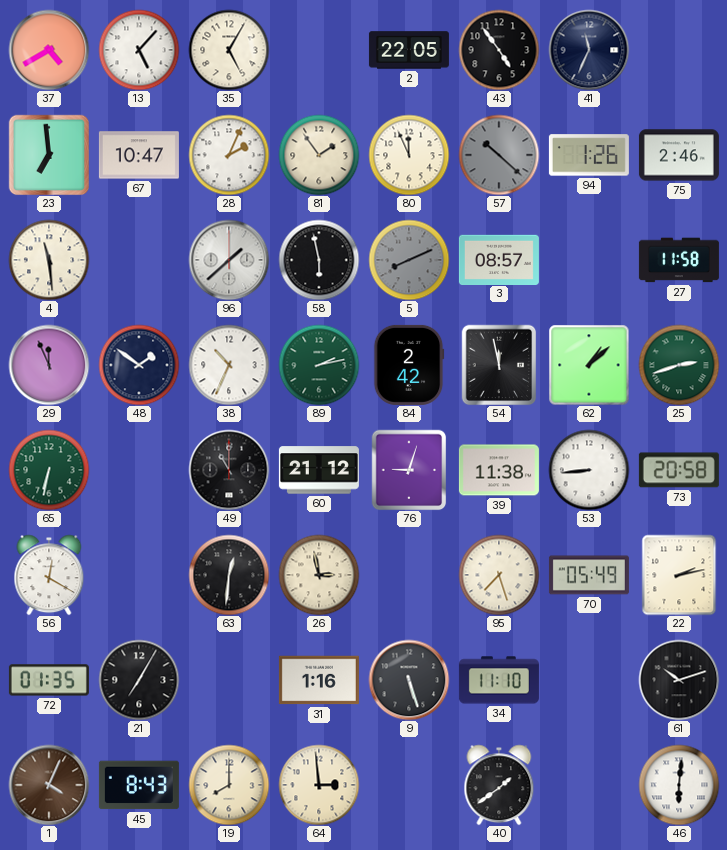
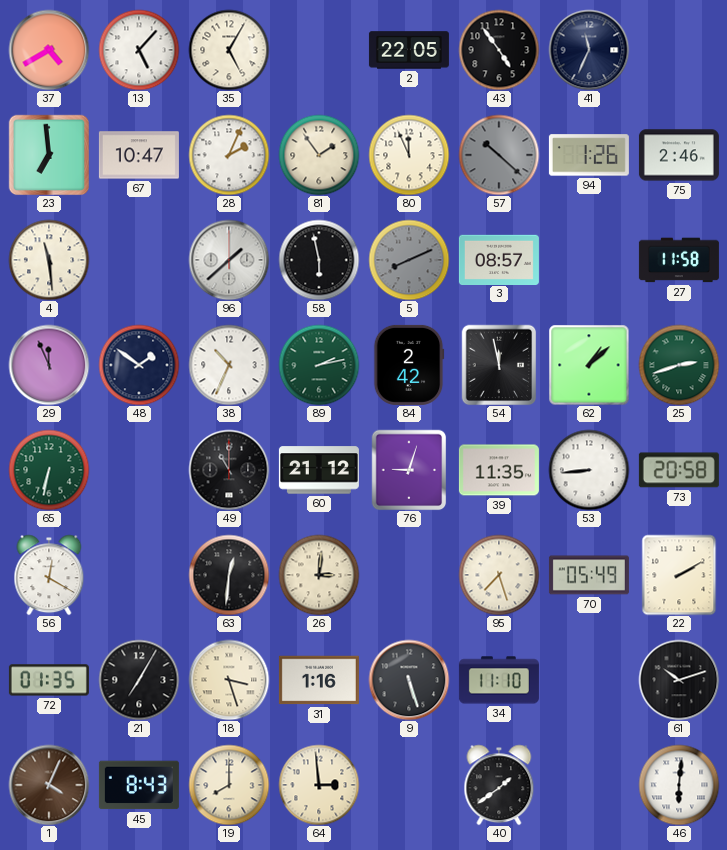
39: 11:38 -> 11:35 (499, 470)
26: 2:58 -> 3:01 (319, 575)
22: 2:13 -> 2:10 (679, 575)
18: none -> 3:27 (229, 680)
